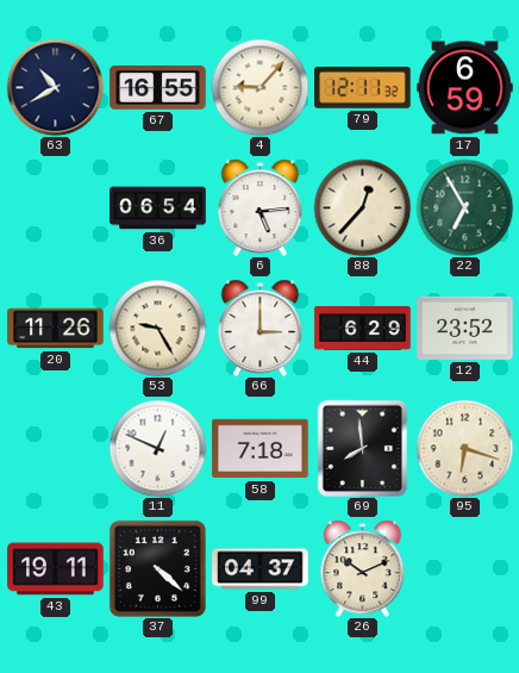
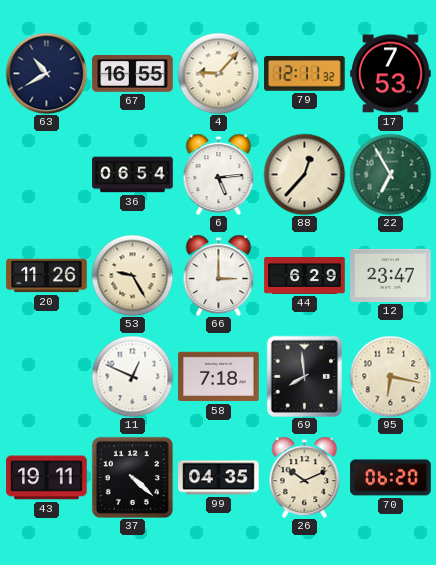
17: 6:59 -> 7:53 (391, 74)
12: 23:52 -> 23:47 (391, 275)
95: 6:18 -> 6:17 (390, 376)
99: 04:37 -> 04:35 (219, 478)
70: none -> 06:20 (391, 478)
